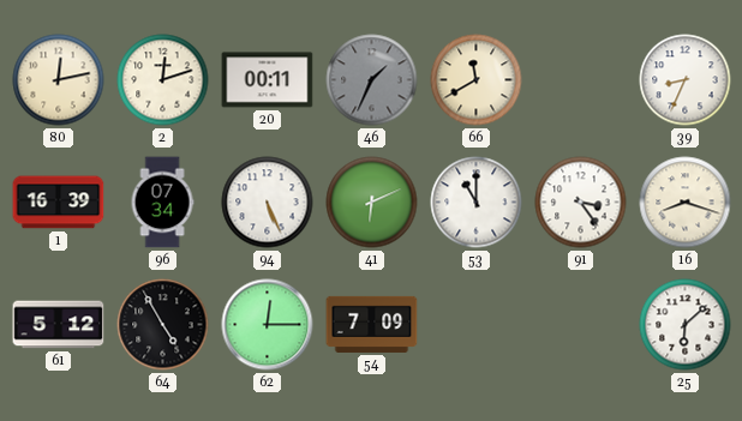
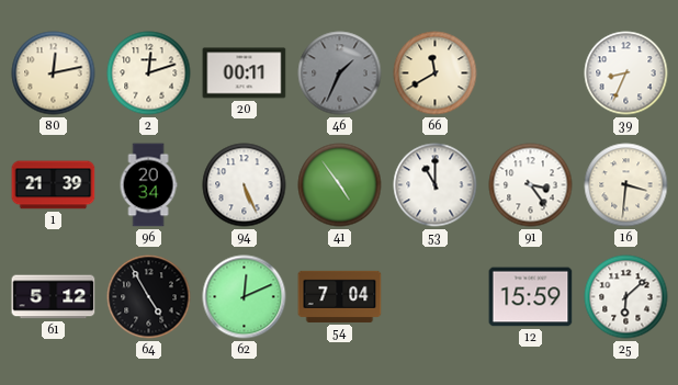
1: 16:39 -> 21:39 (54, 185)
96: 07:34 -> 20:34 (148, 185)
41: 6:11 -> 4:54 (340, 185)
16: 8:18 -> 3:31 (626, 185)
62: 12:15 -> 12:11 (245, 297)
54: 7:09 -> 7:04 (340, 296)
12: none -> 15:59 (531, 297)
